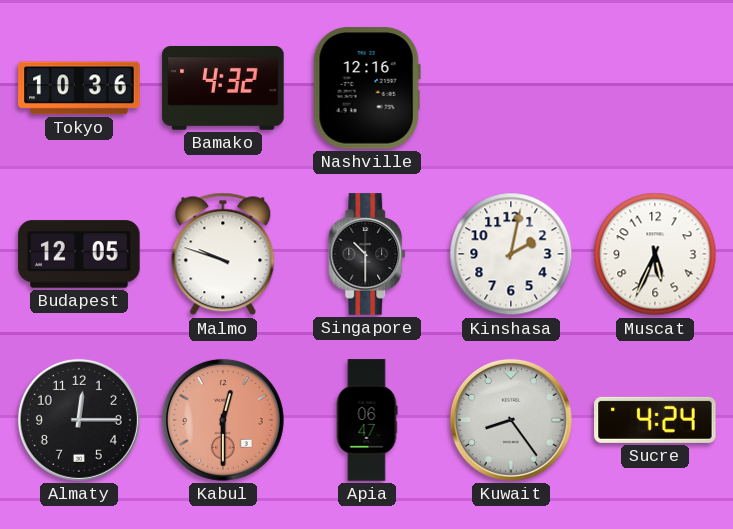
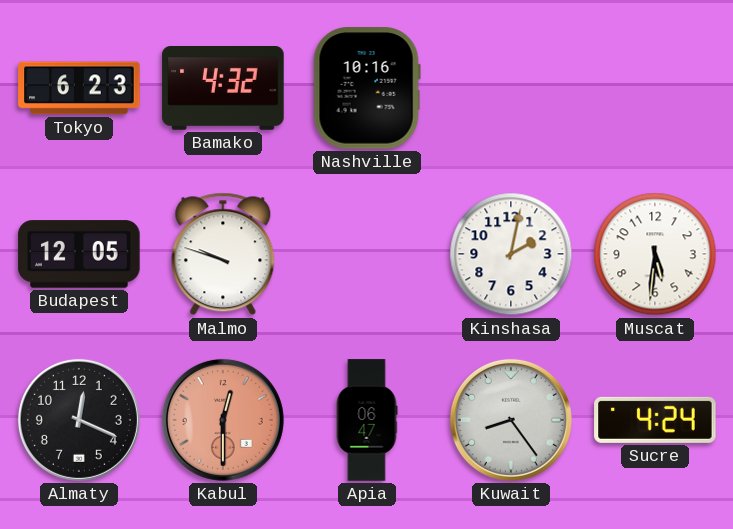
Tokyo: 10:36 -> 6:23 (79, 88)
Nashville: 12:16 -> 10:16 (367, 88)
Singapore: 10:30 -> none (368, 254)
Muscat: 5:34 -> 5:31 (655, 254)
Almaty: 12:15 -> 12:19 (79, 420)
